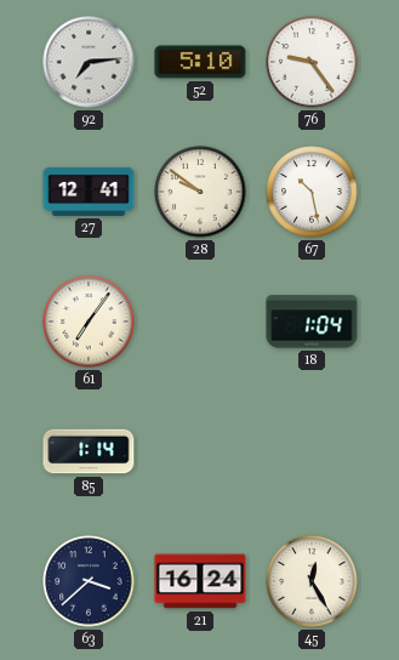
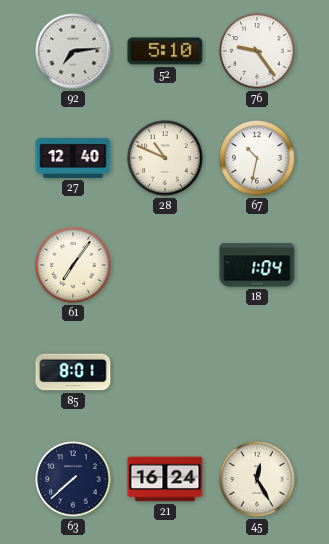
27: 12:41 -> 12:40 (73, 158)
28: 9:51 -> 10:49 (165, 158)
67: 10:28 -> 10:32 (257, 158)
85: 1:14 -> 8:01 (73, 372)
63: 3:38 -> 7:38 (73, 479)
